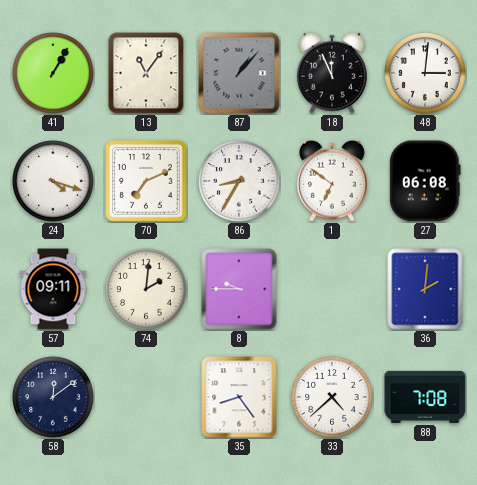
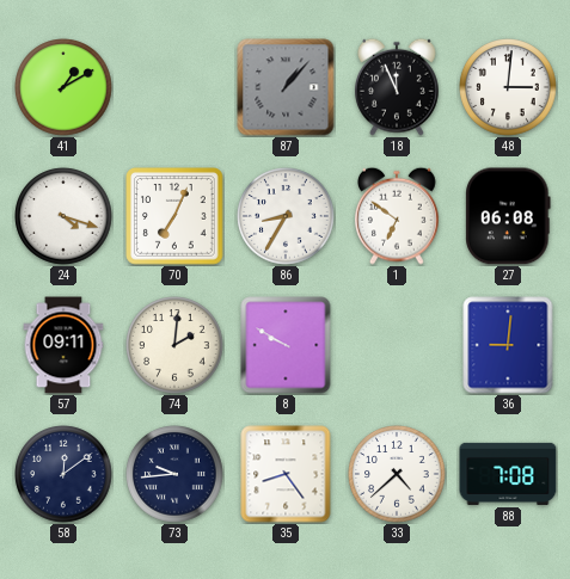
41: 1:05 -> 1:10 (63, 87)
13: 11:06 -> none (146, 73)
70: 7:11 -> 7:04 (174, 216)
8: 9:45 -> 9:50 (286, 345)
36: 2:01 -> 9:01 (508, 345)
73: none -> 9:44 (174, 474)
